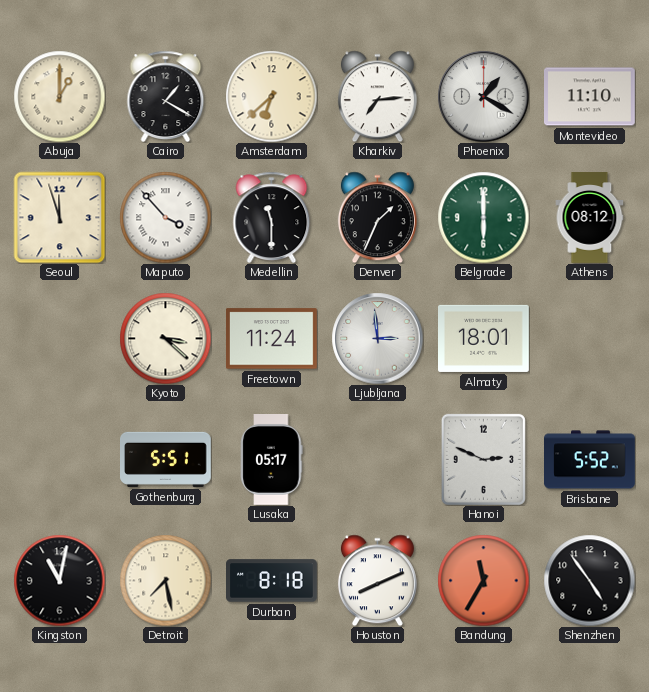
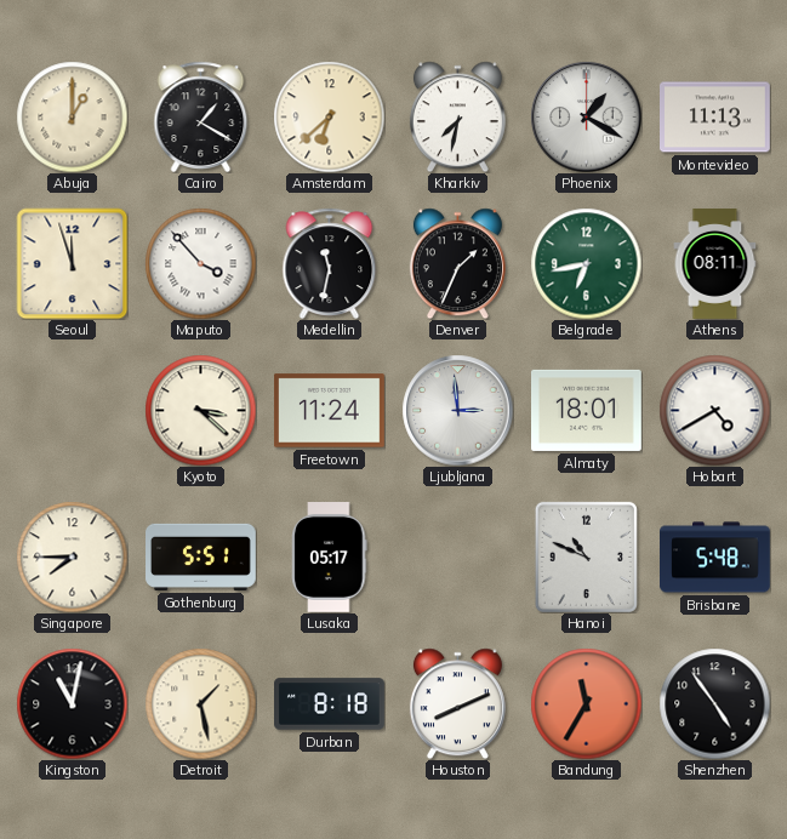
Kharkiv: 7:14 -> 7:32 (457, 116)
Montevideo: 11:10 -> 11:13 (715, 118)
Medellin: 11:30 -> 11:32 (330, 263)
Belgrade: 6:00 -> 6:43 (586, 263)
Athens: 08:12 -> 08:11 (715, 264)
Hobart: none -> 4:40 (714, 410)
Singapore: none -> 7:45 (72, 557)
Hanoi: 2:49 -> 10:49 (586, 557)
Brisbane: 5:52 -> 5:48 (715, 558)
Detroit: 7:28 -> 1:28 (200, 703)
